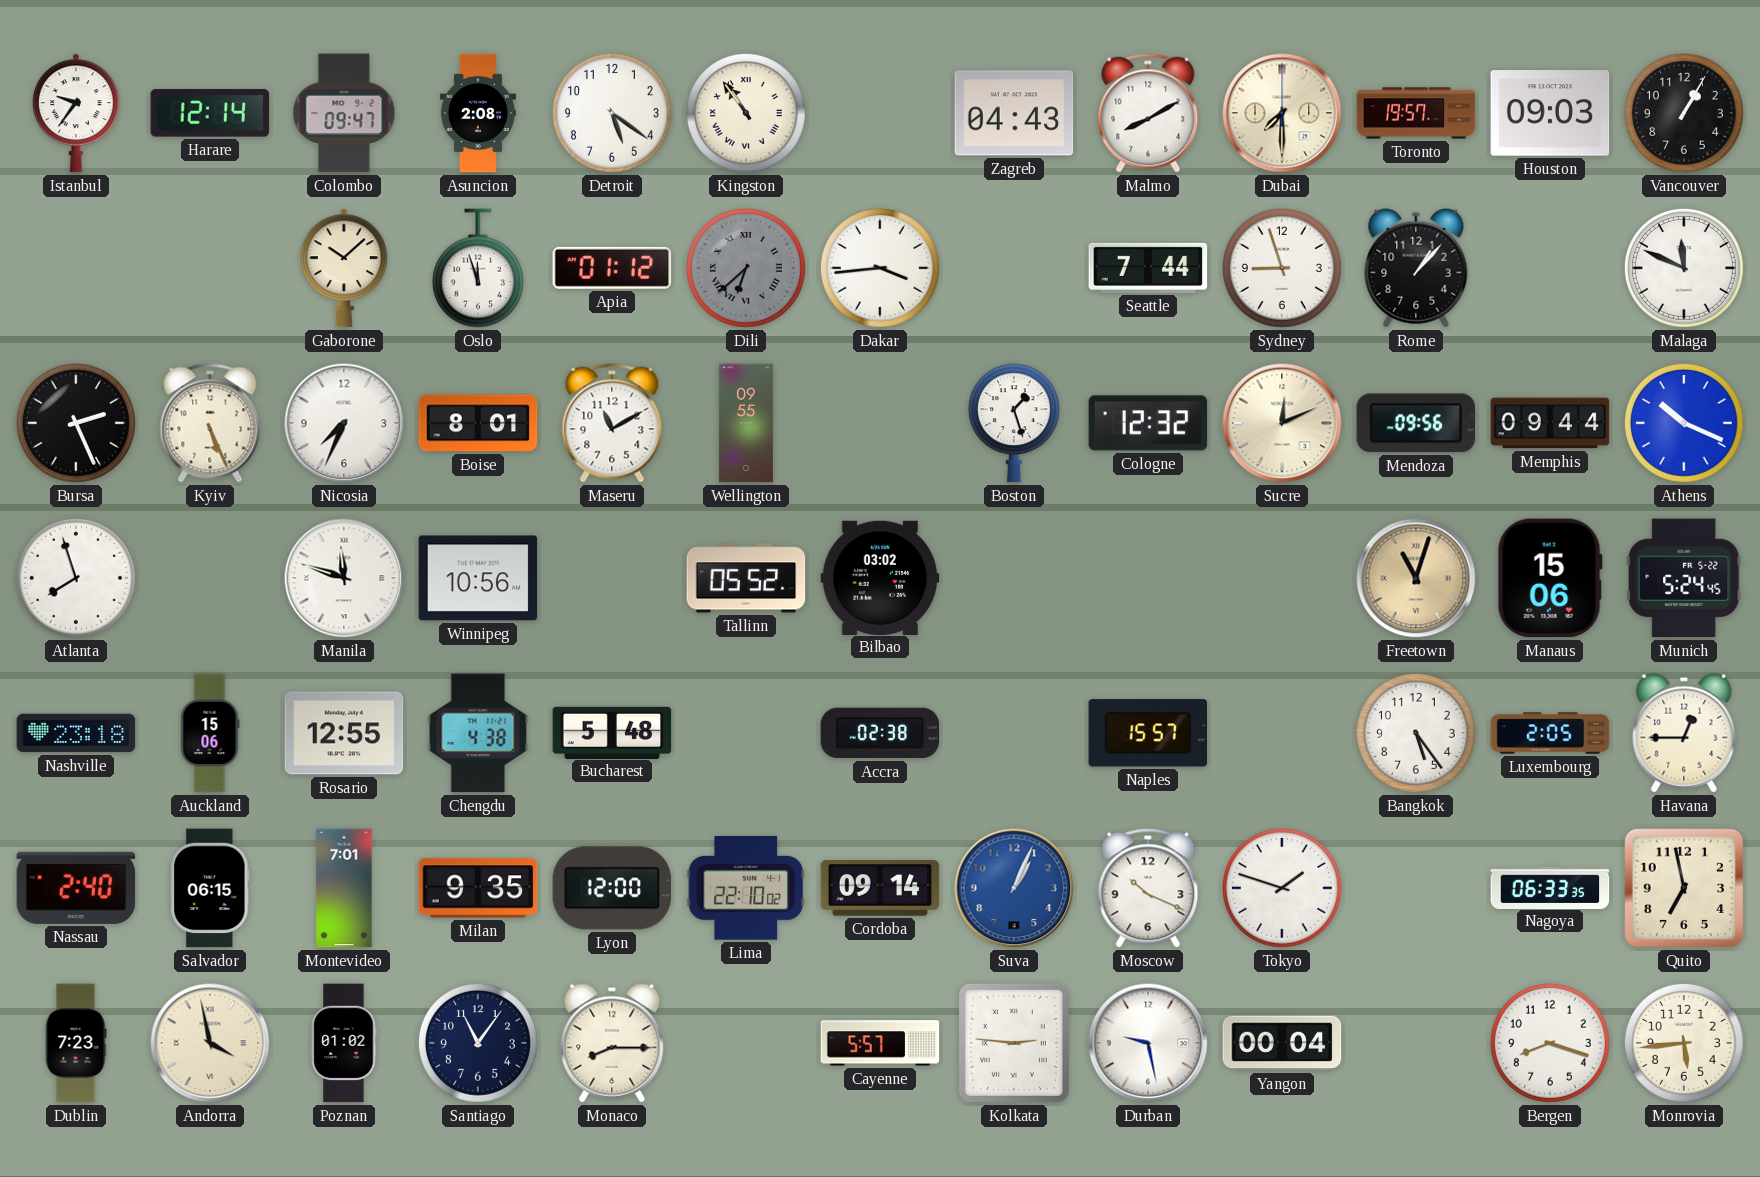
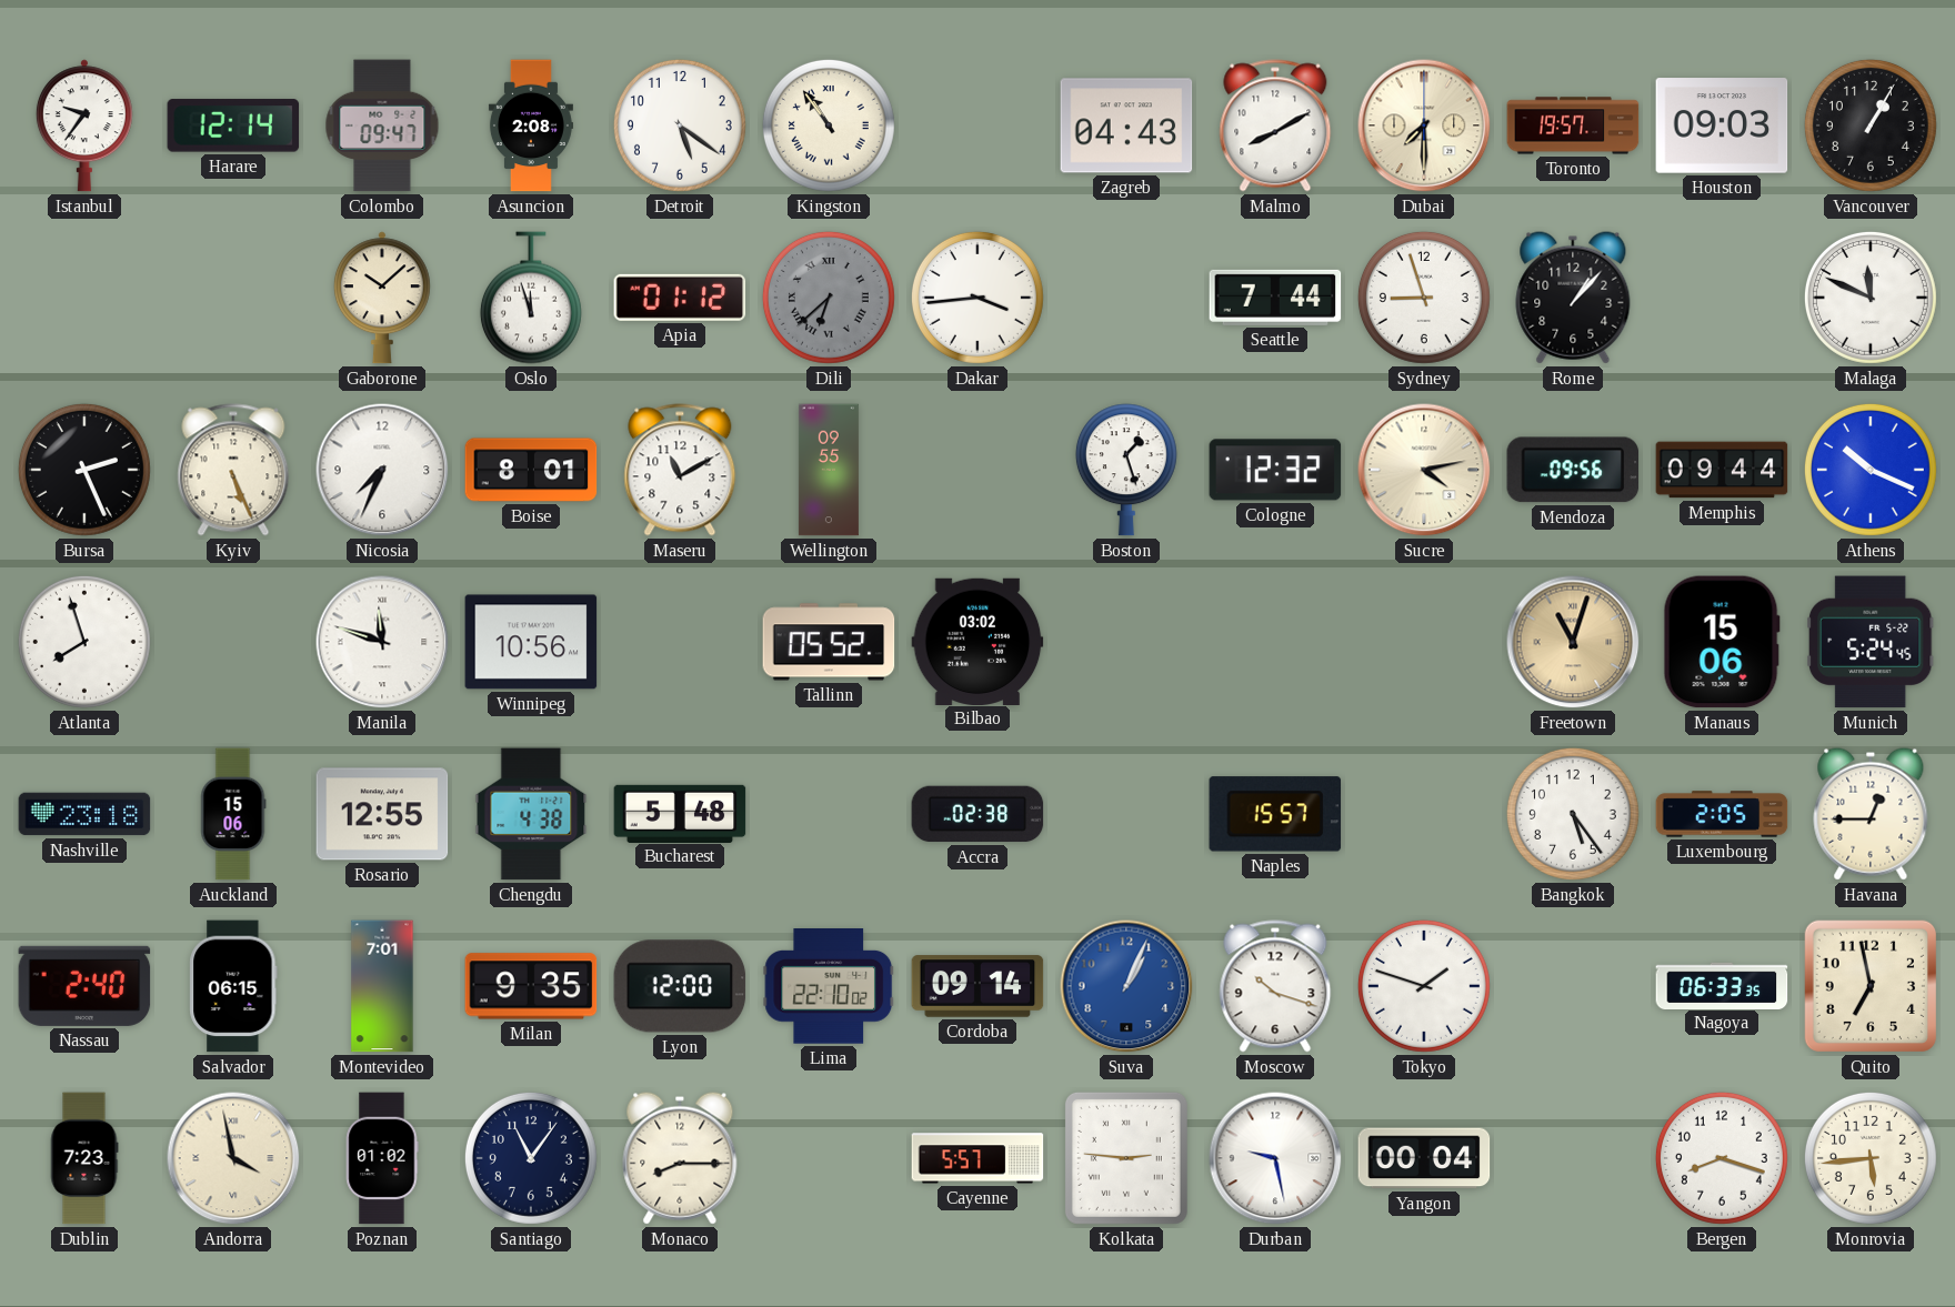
Sucre: 12:11 -> 4:13 (1424, 470)
Moscow: 10:19 -> 10:18 (1275, 986)
